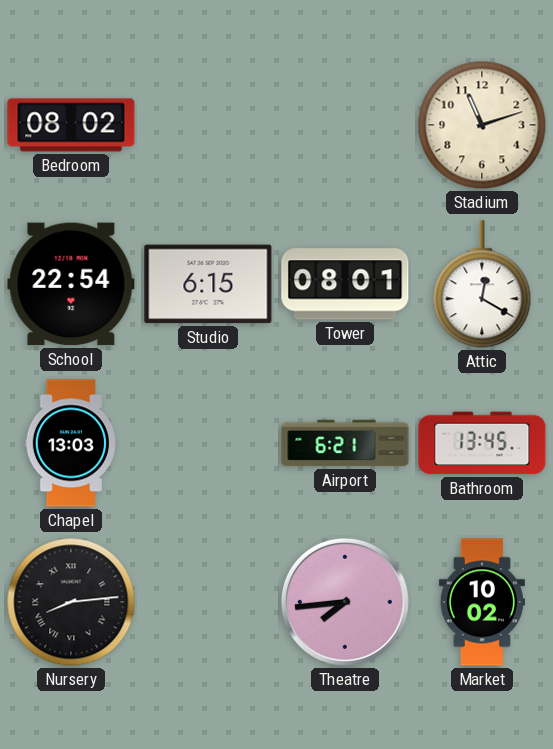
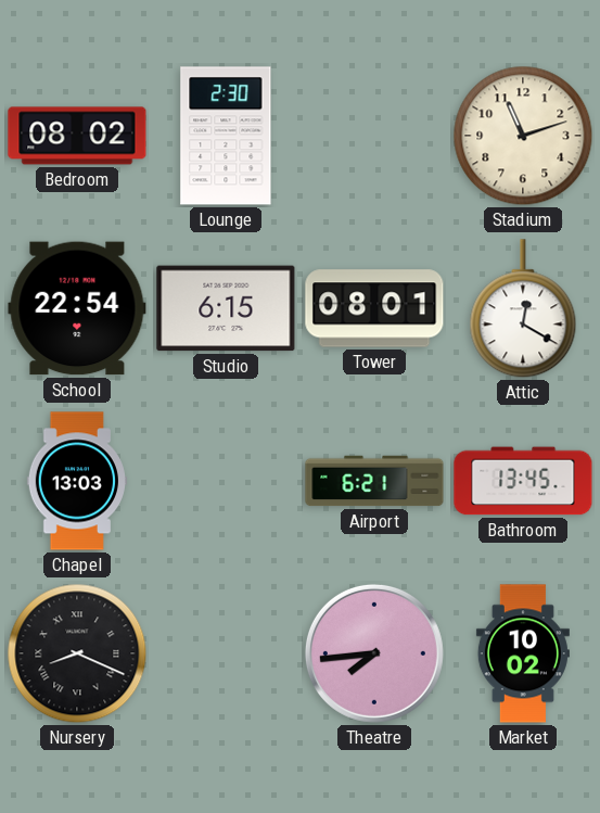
Lounge: none -> 2:30 (226, 136)
Nursery: 8:14 -> 8:19 (77, 653)
